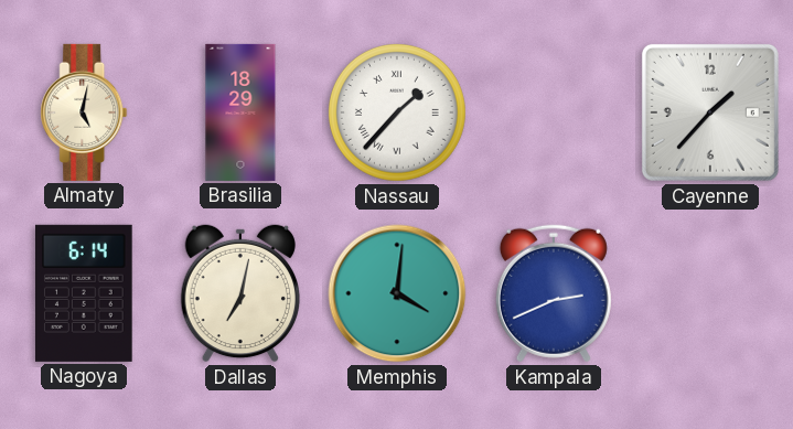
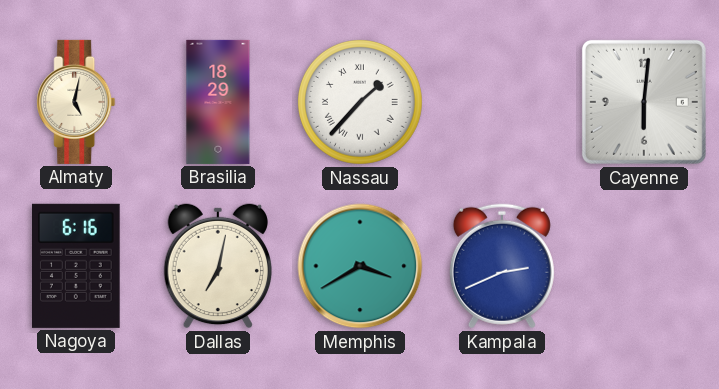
Cayenne: 1:37 -> 6:01 (644, 102)
Nagoya: 6:14 -> 6:16 (77, 266)
Memphis: 4:01 -> 3:40 (360, 266)
